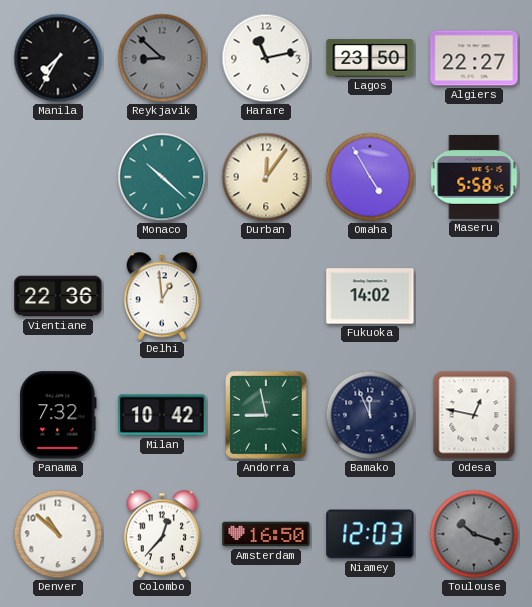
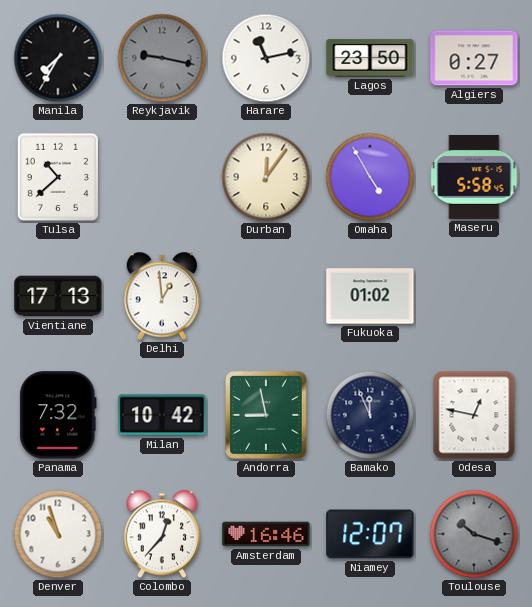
Reykjavik: 8:52 -> 9:17 (162, 58)
Algiers: 22:27 -> 0:27 (474, 58)
Tulsa: none -> 10:38 (58, 177)
Monaco: 10:22 -> none (162, 177)
Vientiane: 22:36 -> 17:13 (58, 296)
Fukuoka: 14:02 -> 01:02 (370, 296)
Denver: 10:52 -> 10:57 (58, 534)
Amsterdam: 16:50 -> 16:46 (266, 534)
Niamey: 12:03 -> 12:07 (370, 534)
